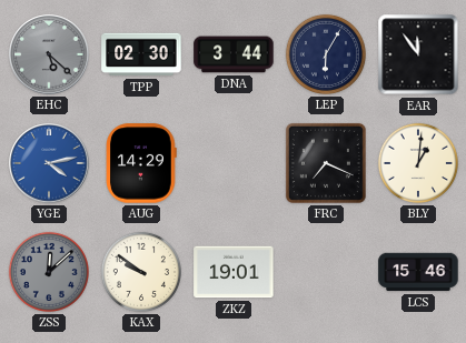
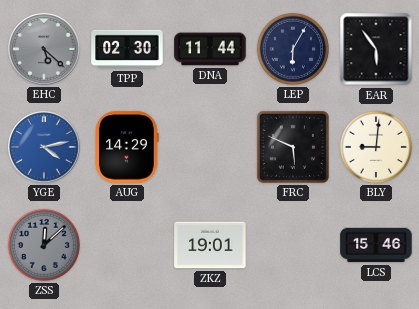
DNA: 3:44 -> 11:44 (210, 49)
EAR: 11:54 -> 5:54 (376, 49)
FRC: 7:19 -> 5:49 (293, 147)
BLY: 1:01 -> 9:01 (376, 147)
KAX: 9:51 -> none (141, 272)
